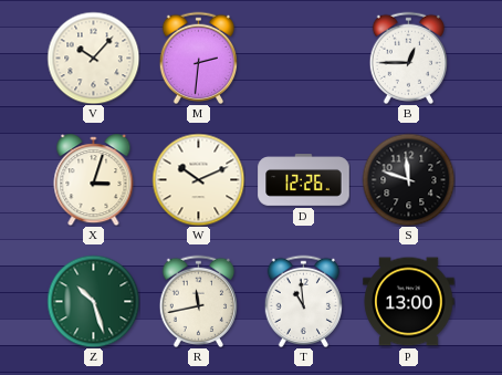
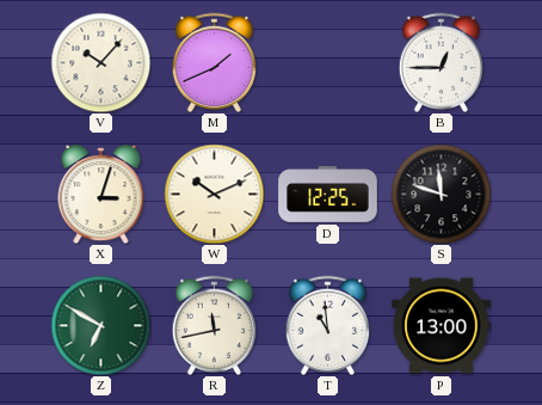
M: 2:31 -> 1:41 (214, 62)
D: 12:26 -> 12:25 (328, 195)
Z: 10:27 -> 6:50 (100, 325)
